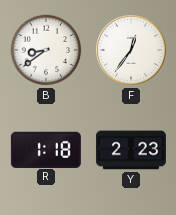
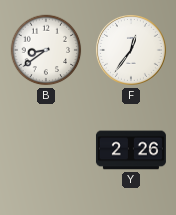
R: 1:18 -> none (46, 149)
Y: 2:23 -> 2:26 (131, 150)
